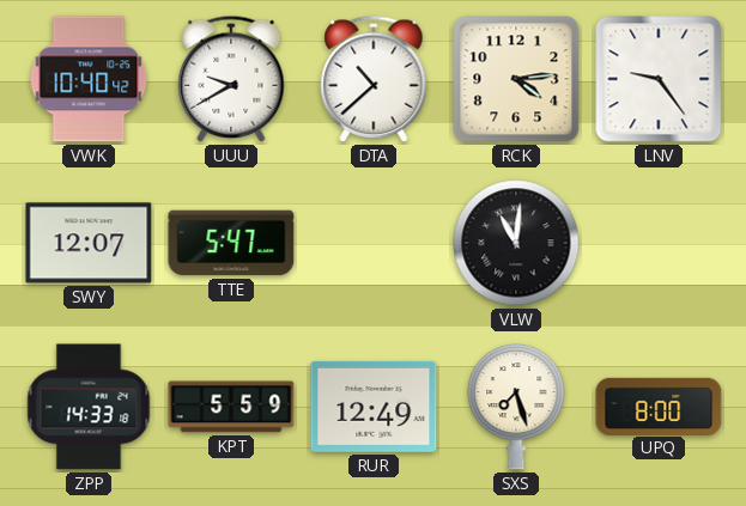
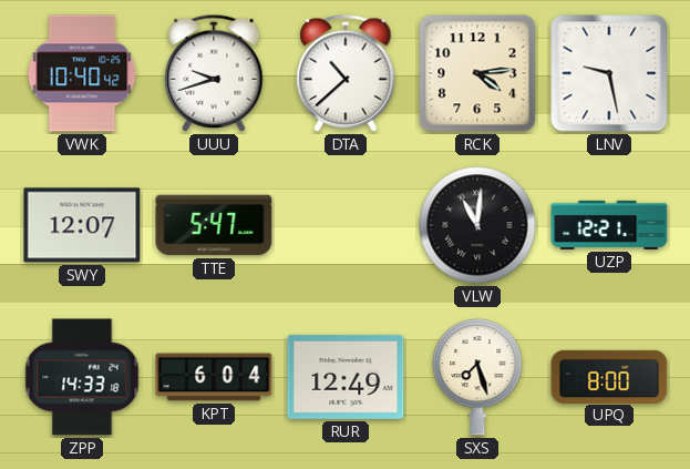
UUU: 9:40 -> 9:42 (214, 73)
LNV: 9:24 -> 9:28 (609, 73)
UZP: none -> 12:21 (609, 225)
KPT: 5:59 -> 6:04 (214, 377)
